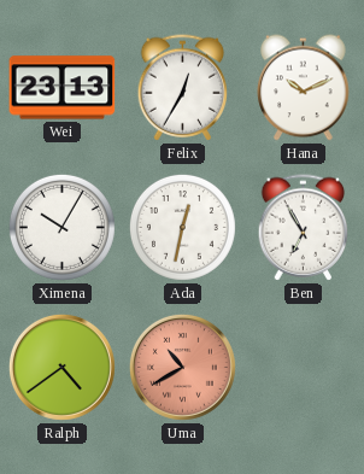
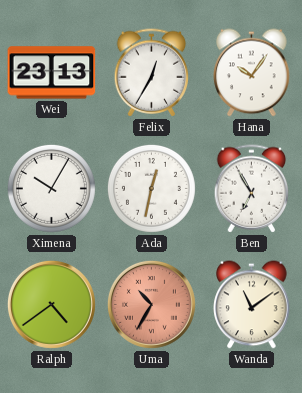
Hana: 10:11 -> 10:06 (252, 73)
Uma: 10:40 -> 10:35 (151, 304)
Wanda: none -> 11:09 (252, 305)
